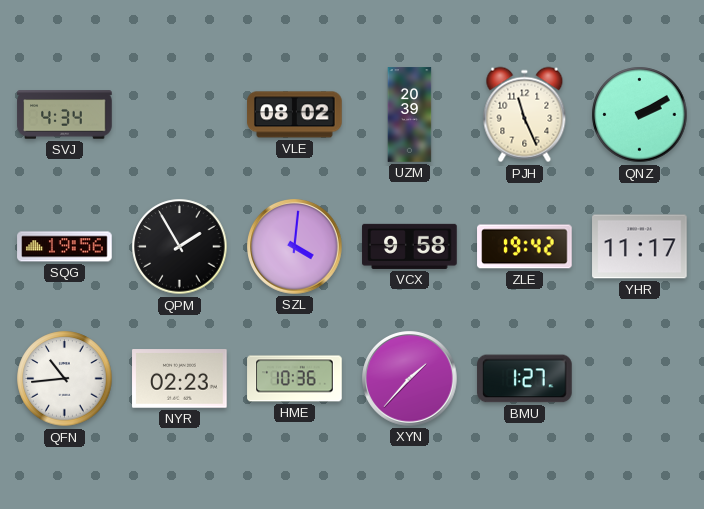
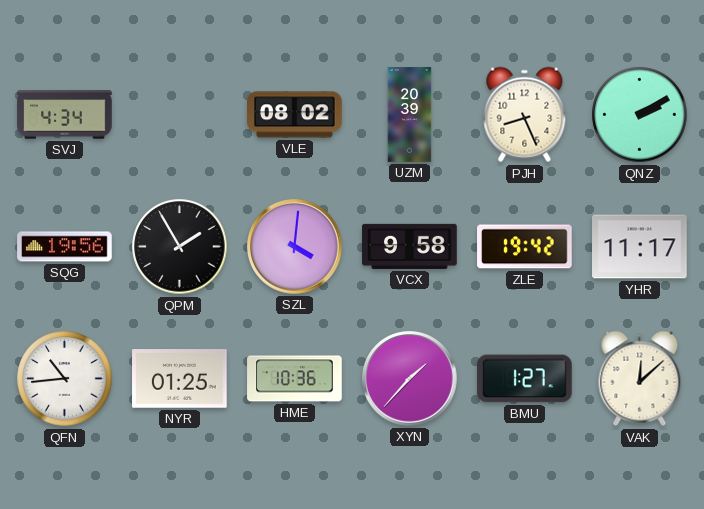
PJH: 11:26 -> 8:26 (525, 115)
NYR: 02:23 -> 01:25 (180, 379)
VAK: none -> 12:08 (640, 379)
